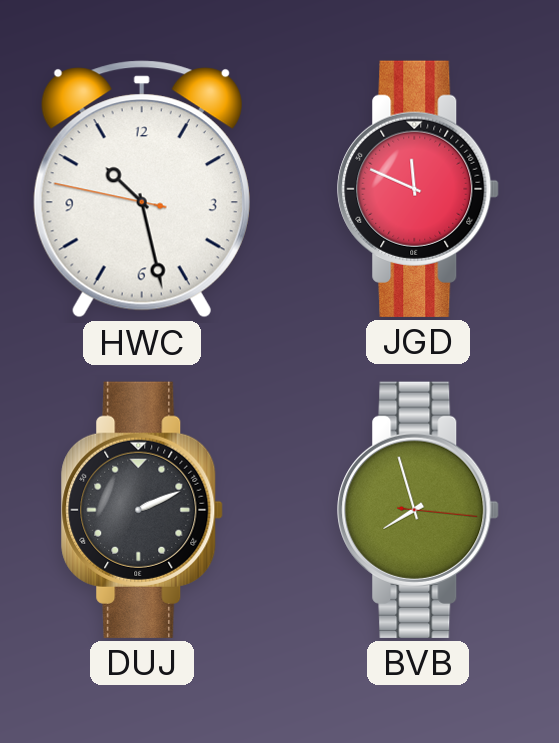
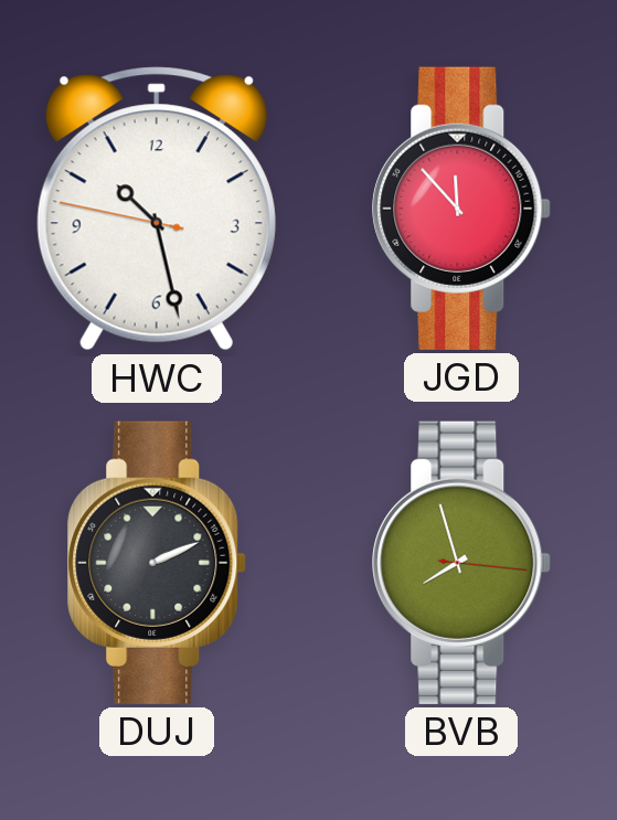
JGD: 11:49 -> 11:53 (461, 209)
